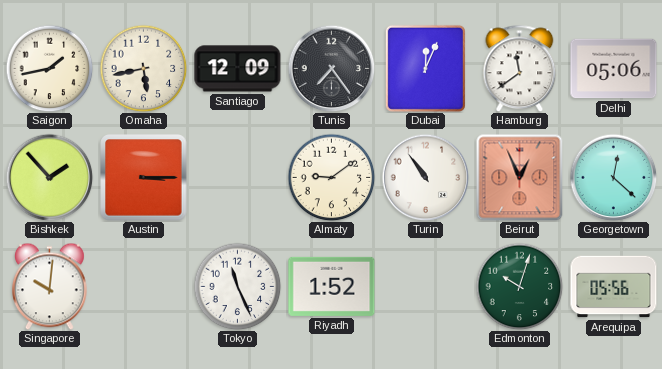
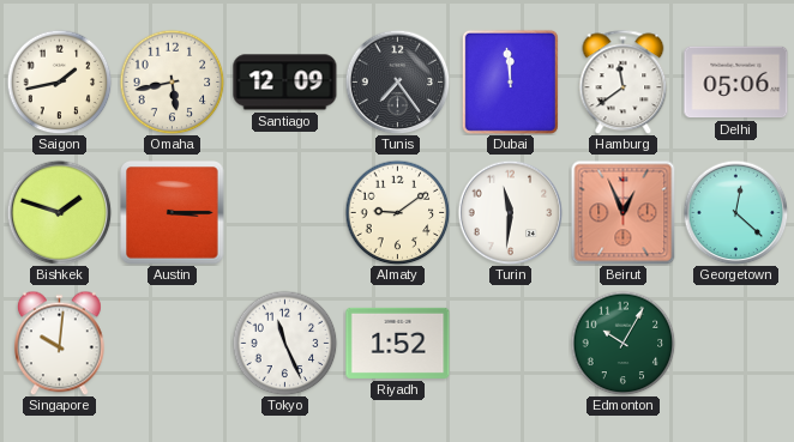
Dubai: 12:04 -> 11:59 (510, 81)
Bishkek: 1:53 -> 1:48 (59, 212)
Turin: 10:54 -> 11:31 (510, 212)
Edmonton: 10:03 -> 10:05 (622, 343)
Arequipa: 05:56 -> none (614, 287)
